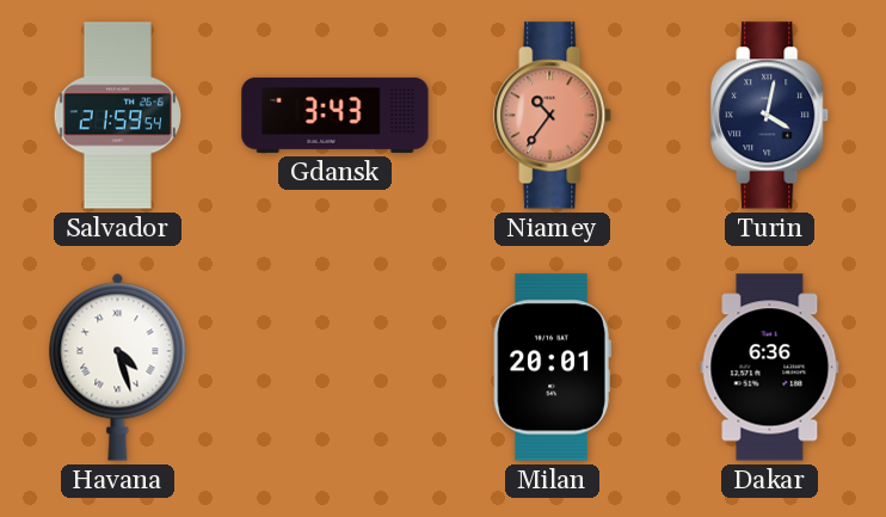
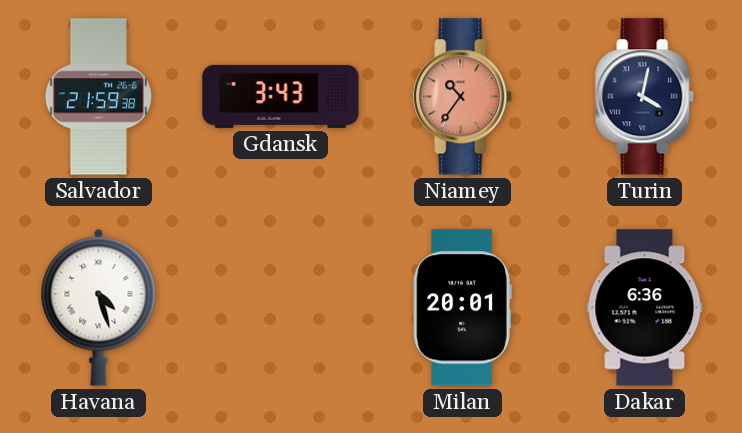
Salvador: 21:59:54 -> 21:59:38 (98, 97)
